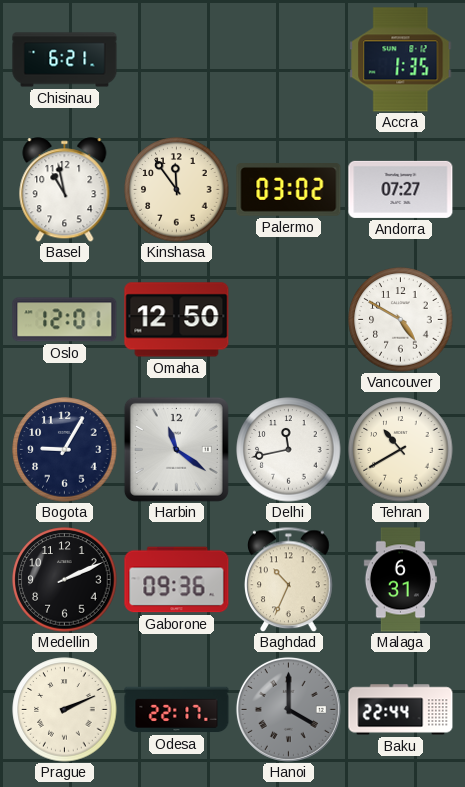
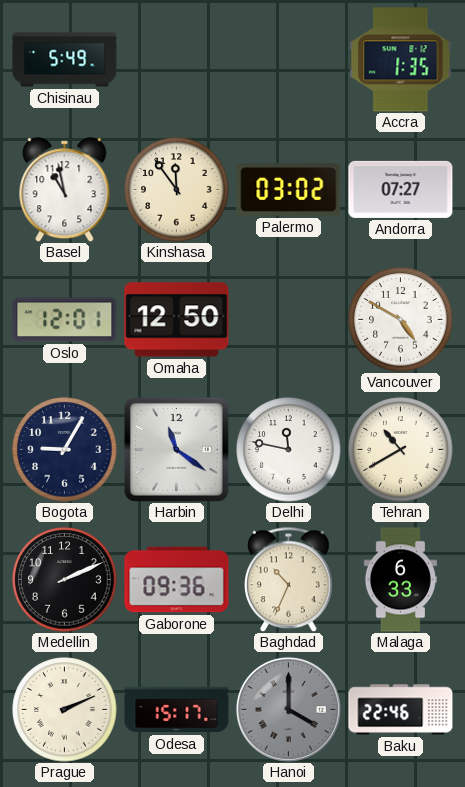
Chisinau: 6:21 -> 5:49 (65, 60)
Delhi: 11:43 -> 11:47 (289, 450)
Malaga: 6:31 -> 6:33 (400, 580)
Odesa: 22:17 -> 15:17 (177, 710)
Baku: 22:44 -> 22:46 (401, 710)
